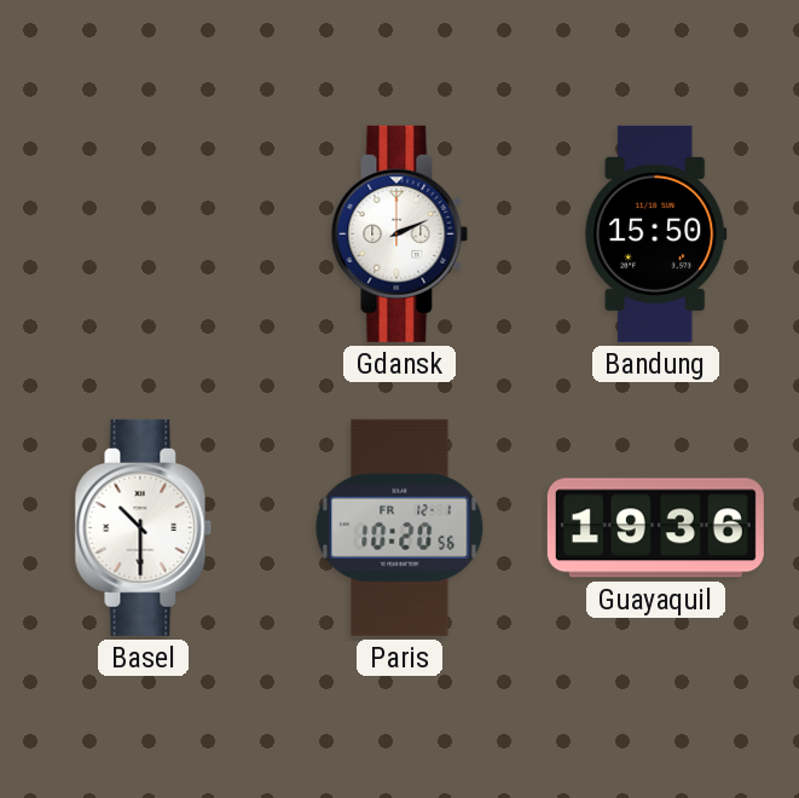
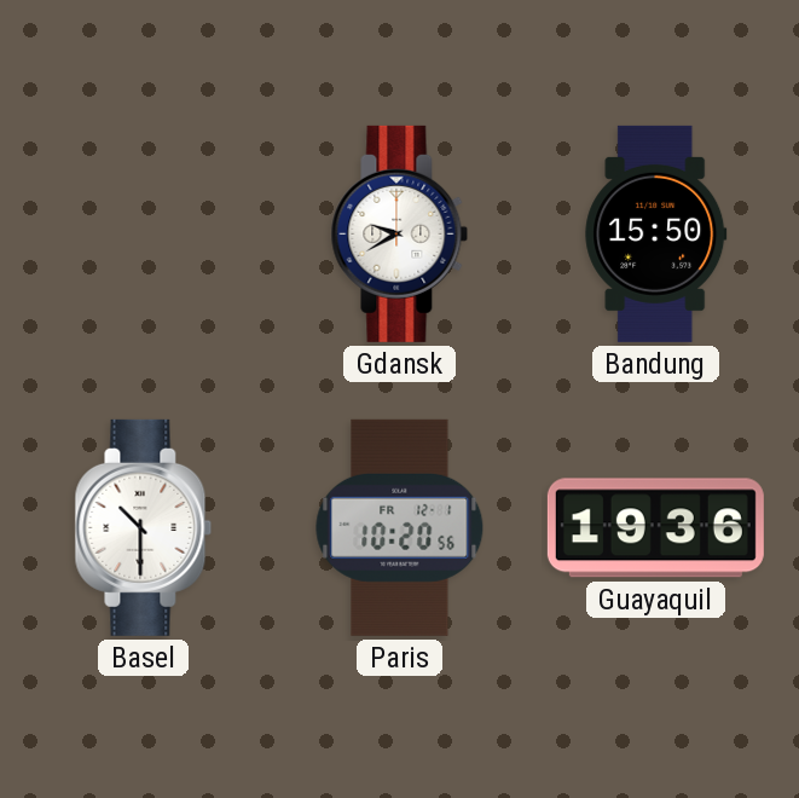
Gdansk: 2:11 -> 9:40 (400, 233)
